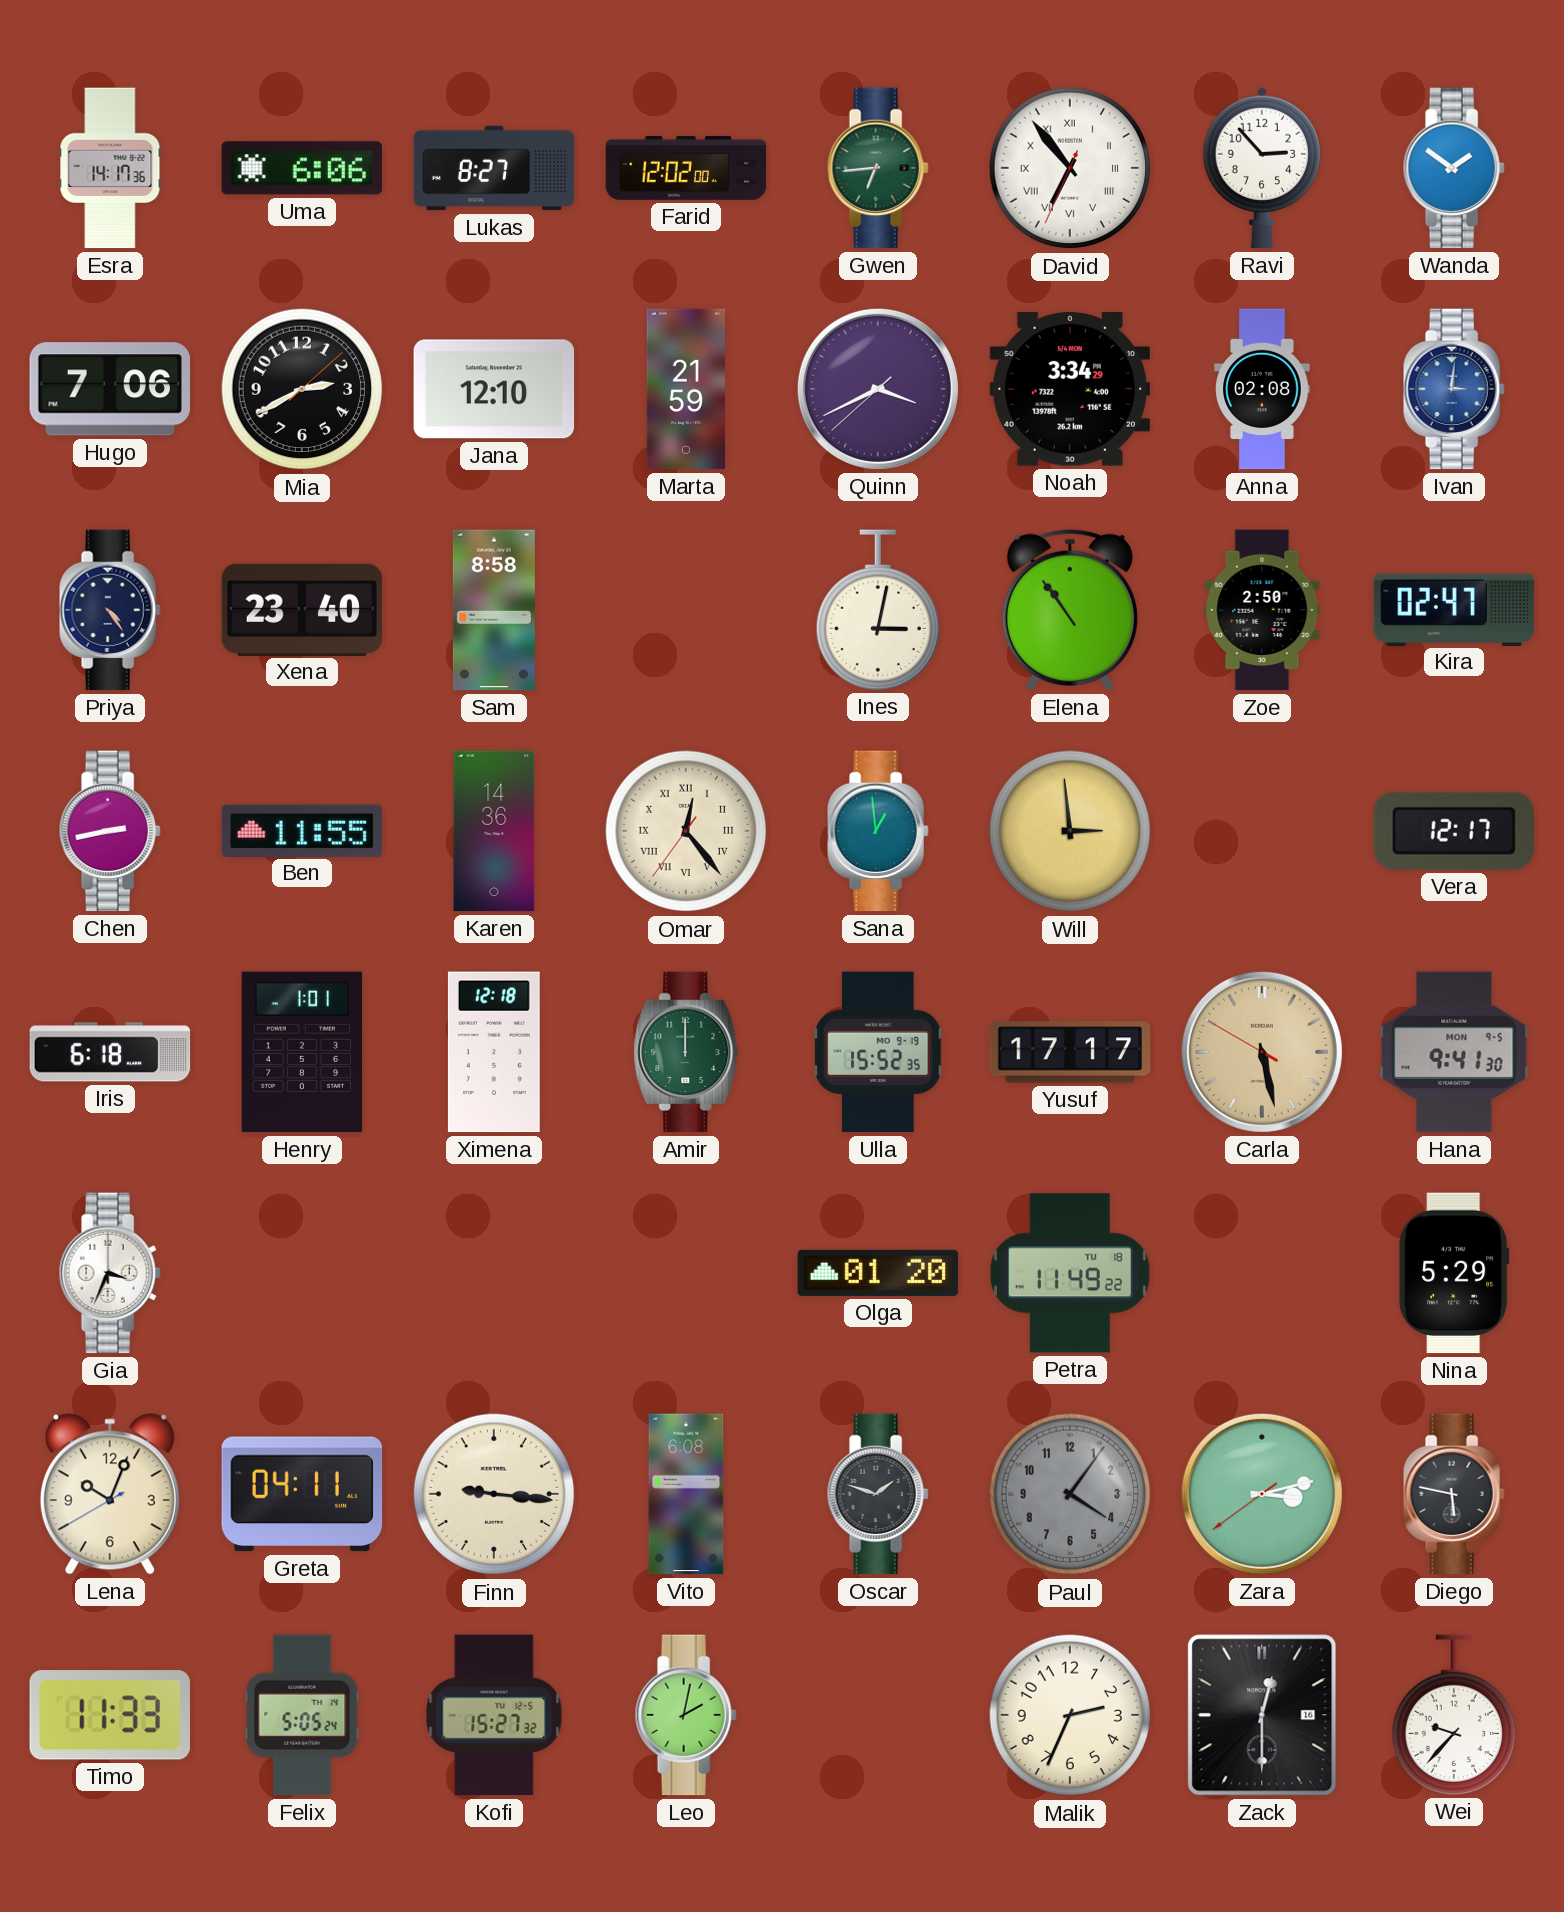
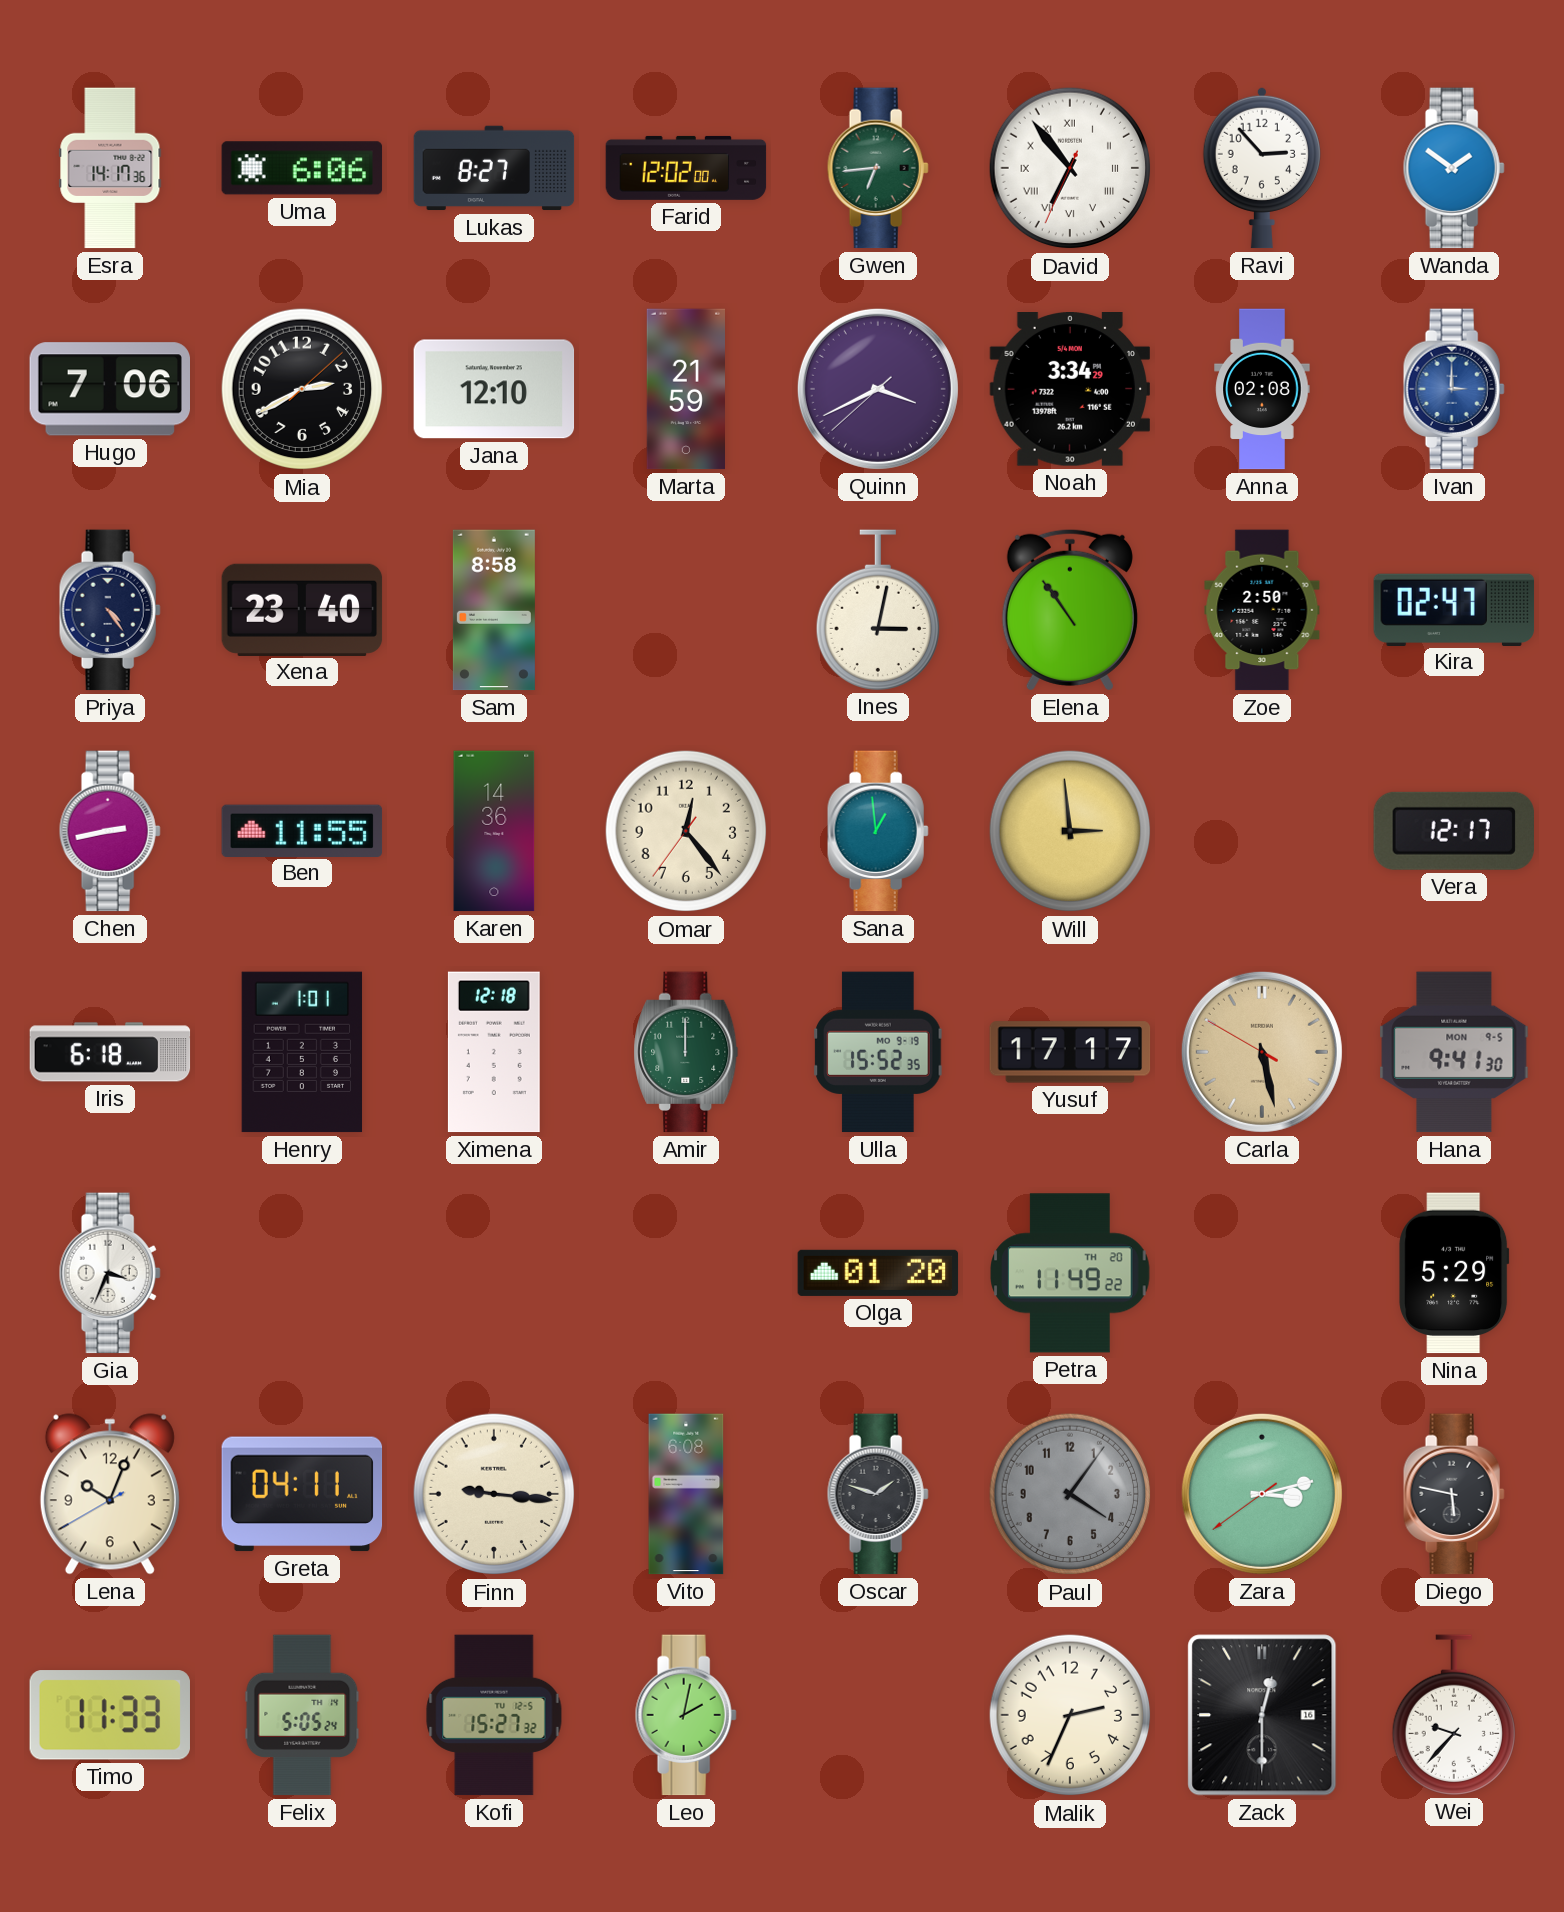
Ivan: 3:01 -> 3:00 (1454, 389)
Omar numerals: Roman -> Arabic (686, 831)
Petra date: TU 18 -> TH 20 (1070, 1273)
